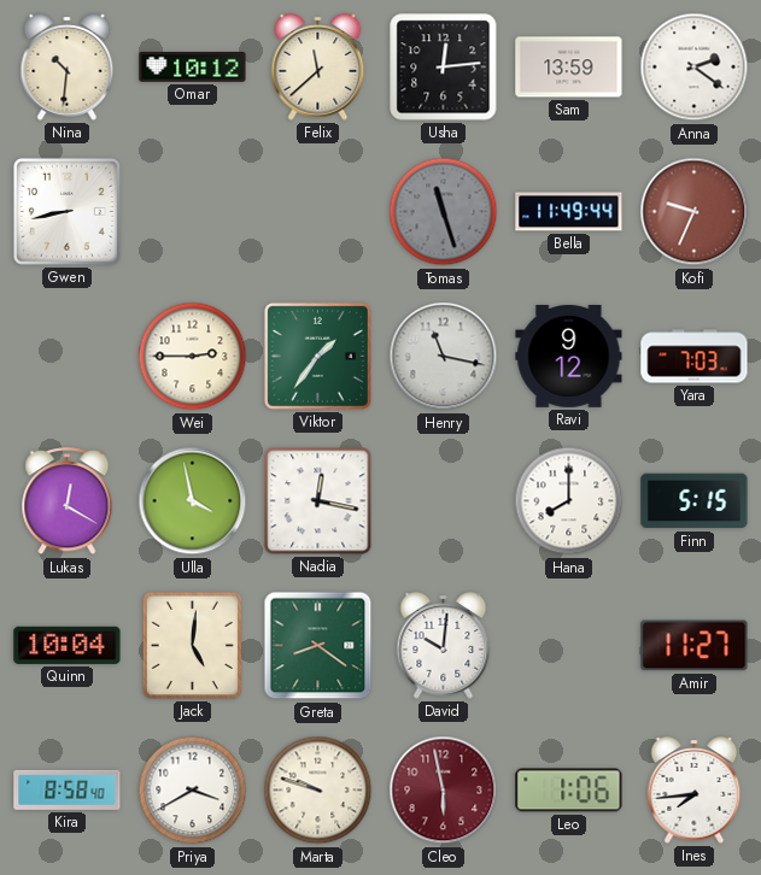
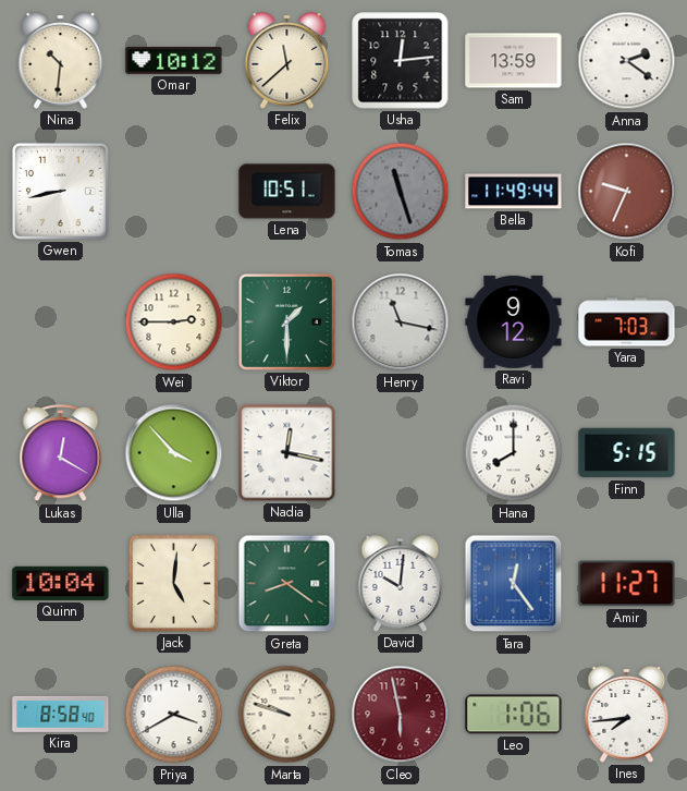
Lena: none -> 10:51 (287, 192)
Viktor: 1:36 -> 1:30 (286, 321)
Ulla: 3:58 -> 3:53 (174, 453)
Tara: none -> 12:24 (514, 584)
